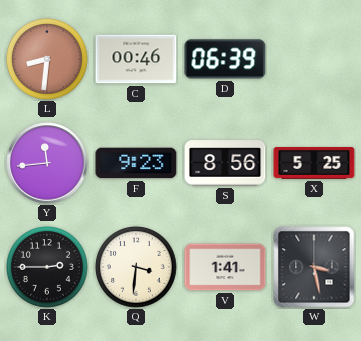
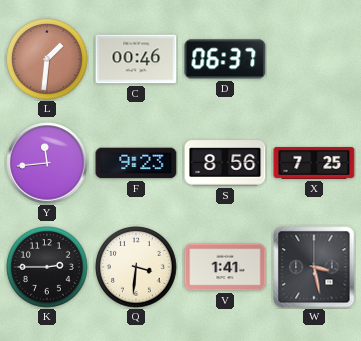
L: 8:31 -> 1:31 (48, 60)
D: 06:39 -> 06:37 (225, 59)
X: 5:25 -> 7:25 (314, 163)
